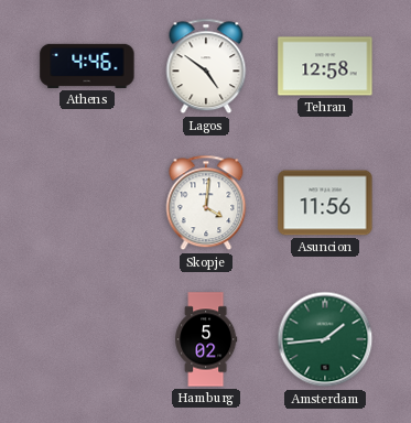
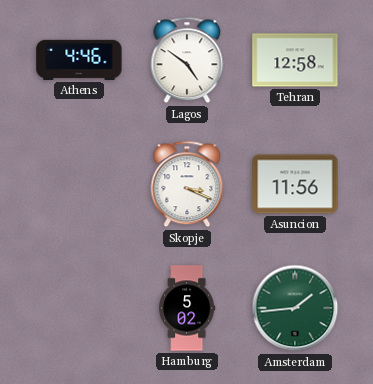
Skopje: 4:01 -> 3:19 (187, 184)
